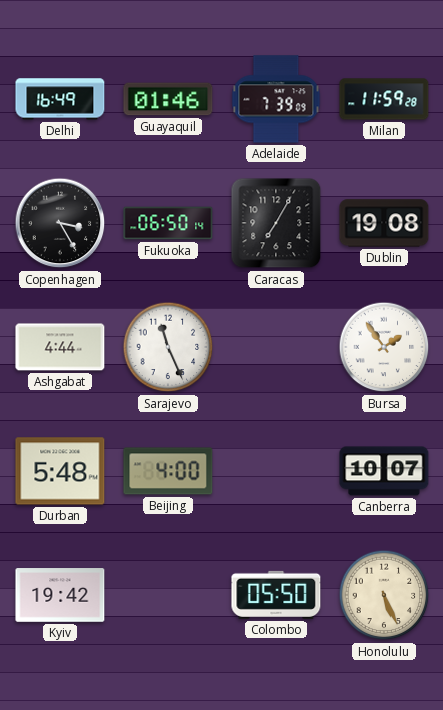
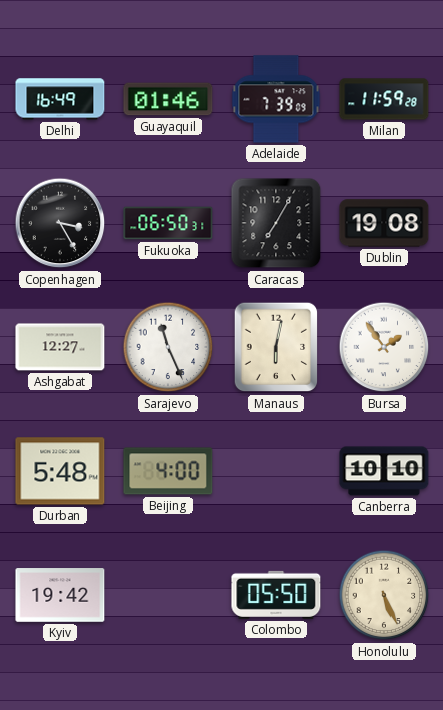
Fukuoka: 06:50:14 -> 06:50:31 (168, 223)
Ashgabat: 4:44 -> 12:27 (60, 347)
Manaus: none -> 6:02 (276, 347)
Canberra: 10:07 -> 10:10 (384, 471)
